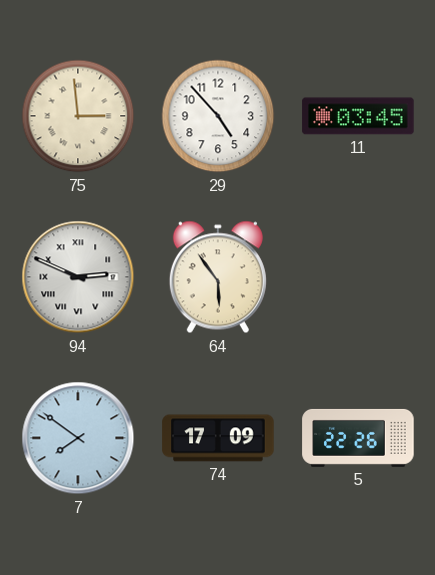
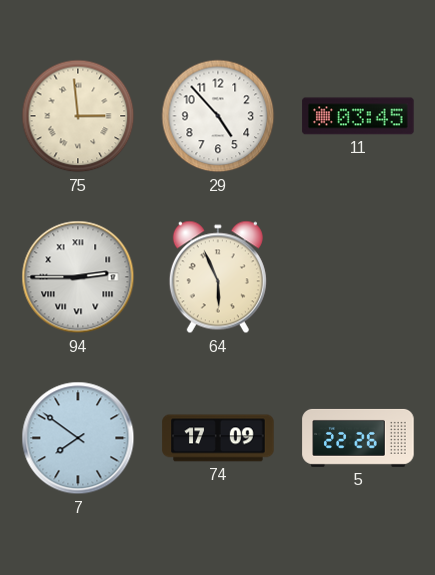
94: 2:49 -> 2:45 (78, 277)
64: 5:54 -> 5:56 (218, 277)
